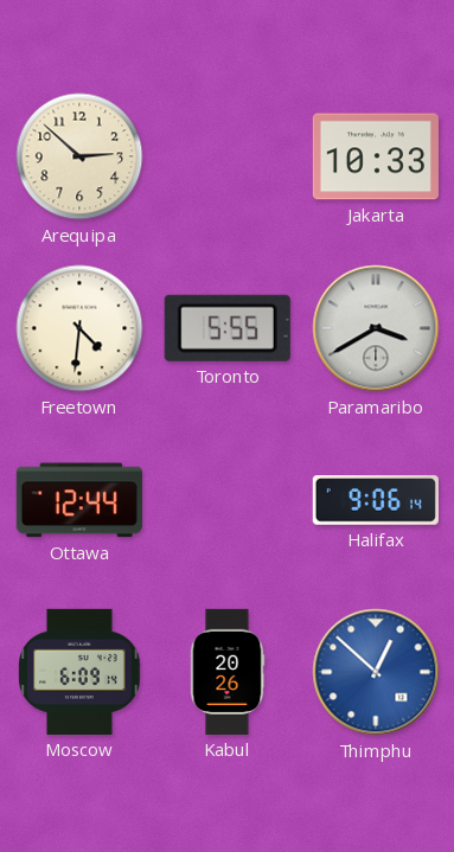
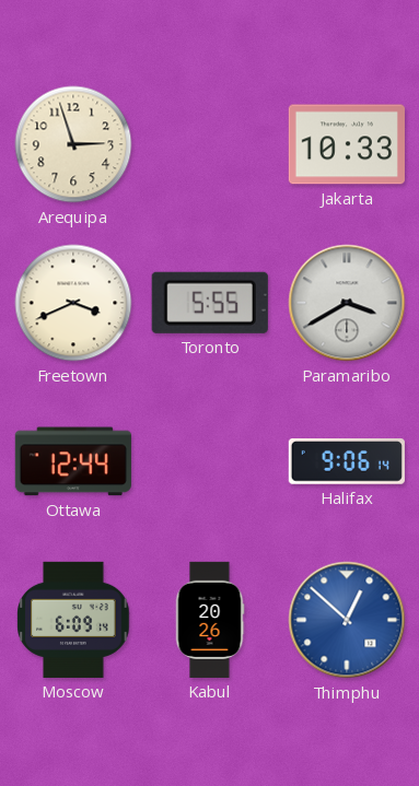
Arequipa: 2:52 -> 2:57 (73, 144)
Freetown: 4:31 -> 3:41 (73, 303)
